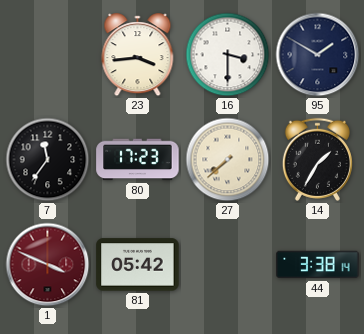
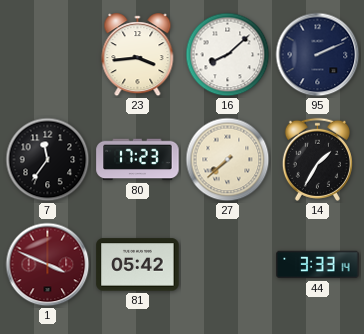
16: 3:30 -> 8:08 (228, 55)
95: 1:50 -> 2:11 (318, 55)
44: 3:38 -> 3:33 (318, 265)
